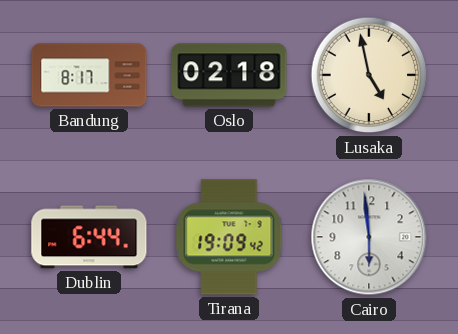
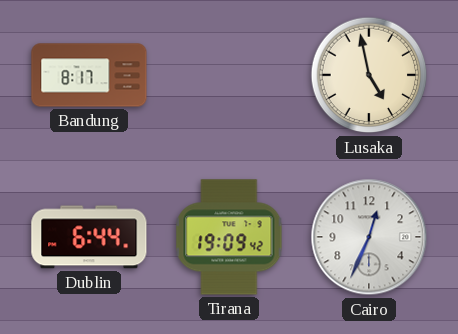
Oslo: 02:18 -> none (229, 75)
Cairo: 5:59 -> 12:34 (369, 237)
